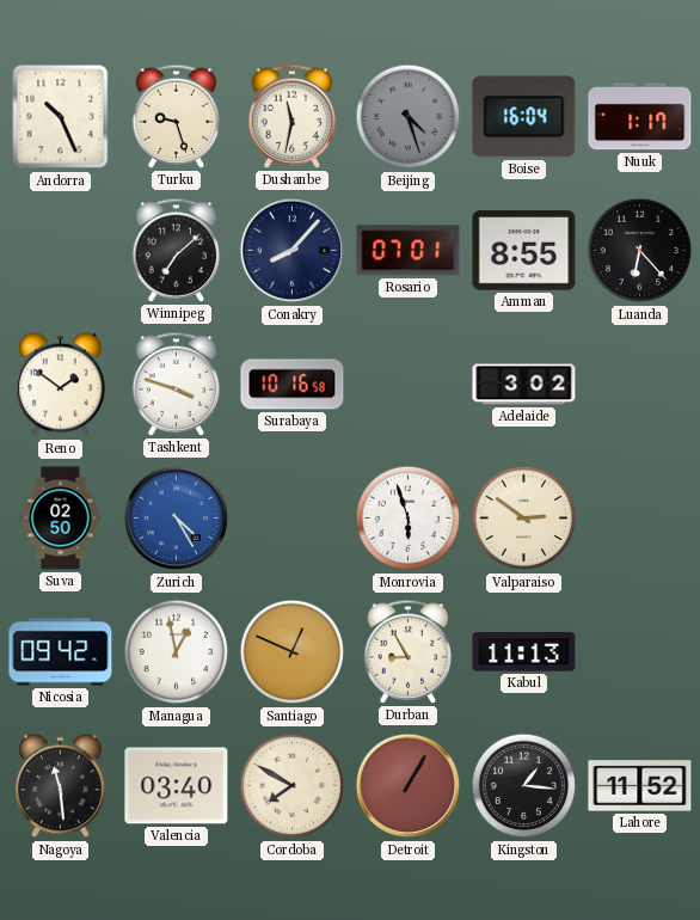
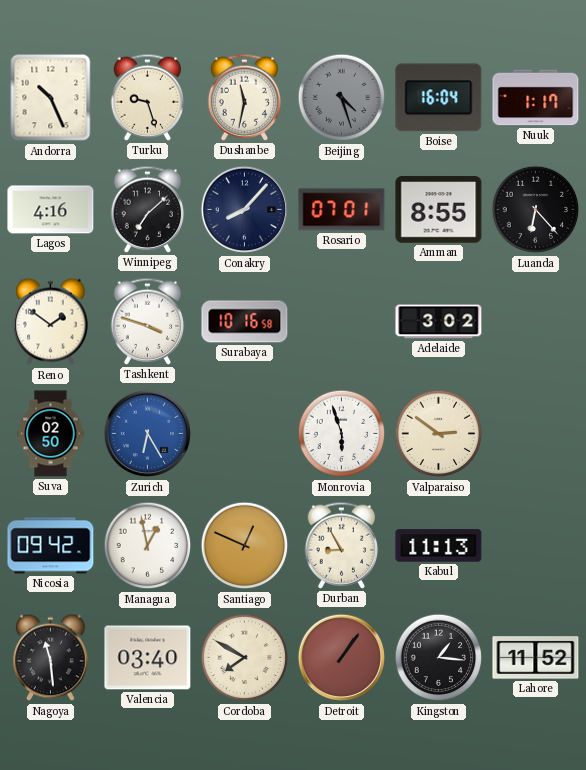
Lagos: none -> 4:16 (51, 210)
Zurich: 4:25 -> 6:25 (148, 434)
Detroit: 1:05 -> 1:06 (342, 658)
